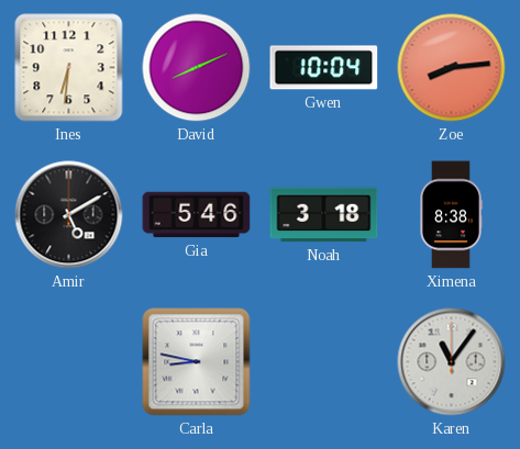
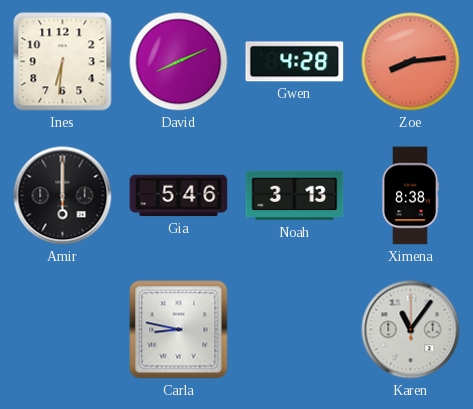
Gwen: 10:04 -> 4:28 (295, 62)
Amir: 5:10 -> 6:00 (63, 196)
Noah: 3:18 -> 3:13 (295, 196)
